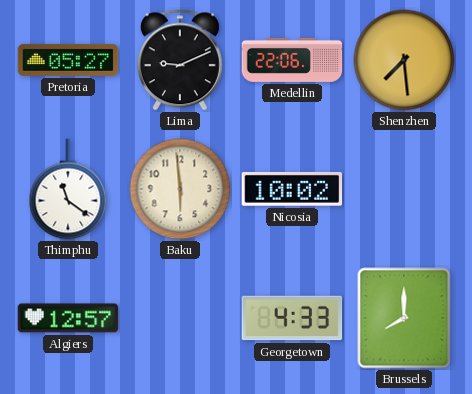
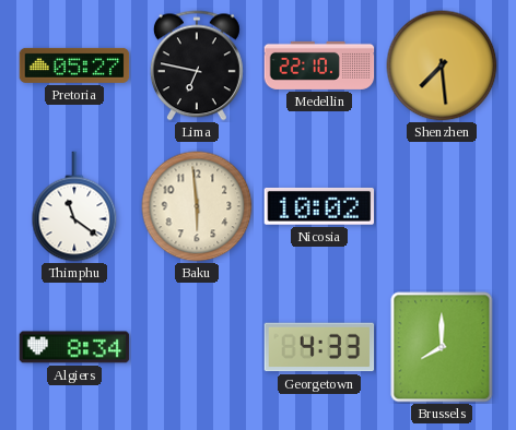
Lima: 9:11 -> 6:47 (197, 65)
Medellin: 22:06 -> 22:10 (319, 65)
Algiers: 12:57 -> 8:34 (74, 347)
